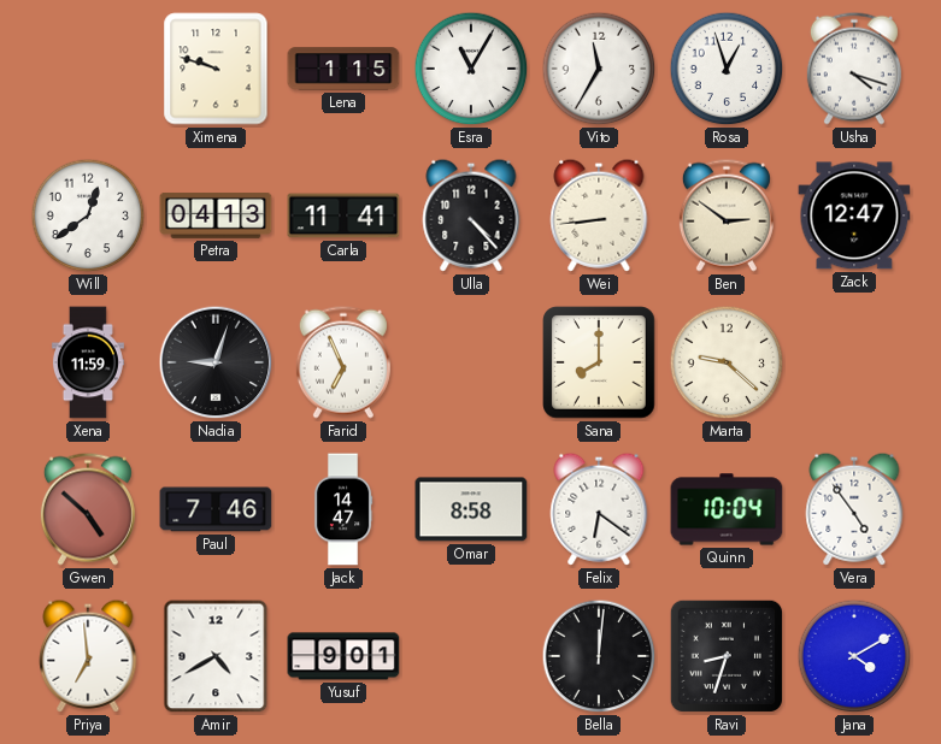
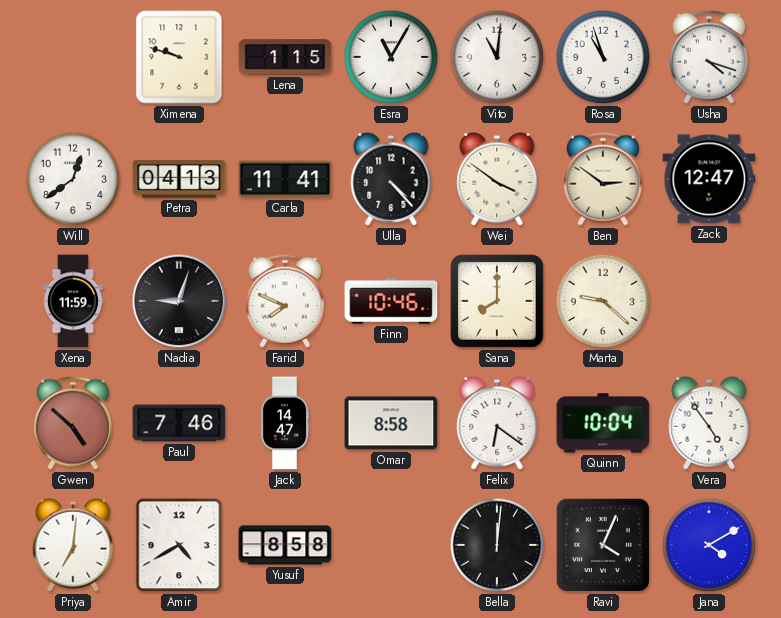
Vito: 11:35 -> 11:01 (497, 57)
Rosa: 12:57 -> 10:57 (603, 57)
Wei: 8:44 -> 3:51 (497, 179)
Farid: 6:56 -> 7:49 (285, 301)
Finn: none -> 10:46 (391, 301)
Priya: 6:59 -> 7:01 (73, 545)
Yusuf: 9:01 -> 8:58 (285, 545)
Ravi: 8:33 -> 4:04 (603, 545)
